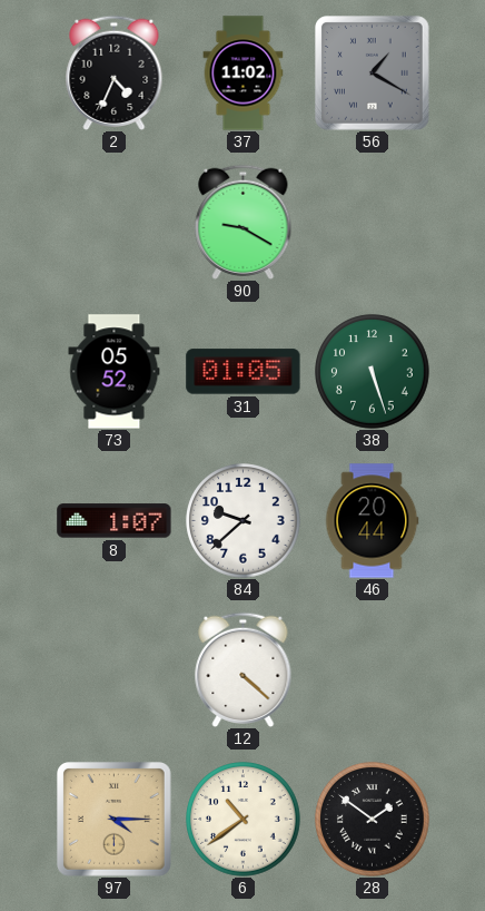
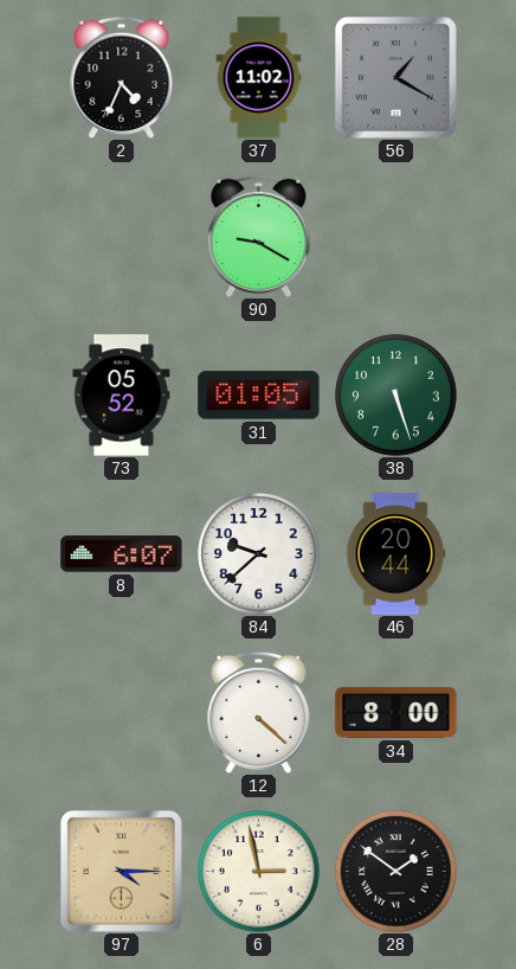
8: 1:07 -> 6:07 (122, 554)
34: none -> 8:00 (396, 712)
6: 10:39 -> 2:58 (259, 872)
